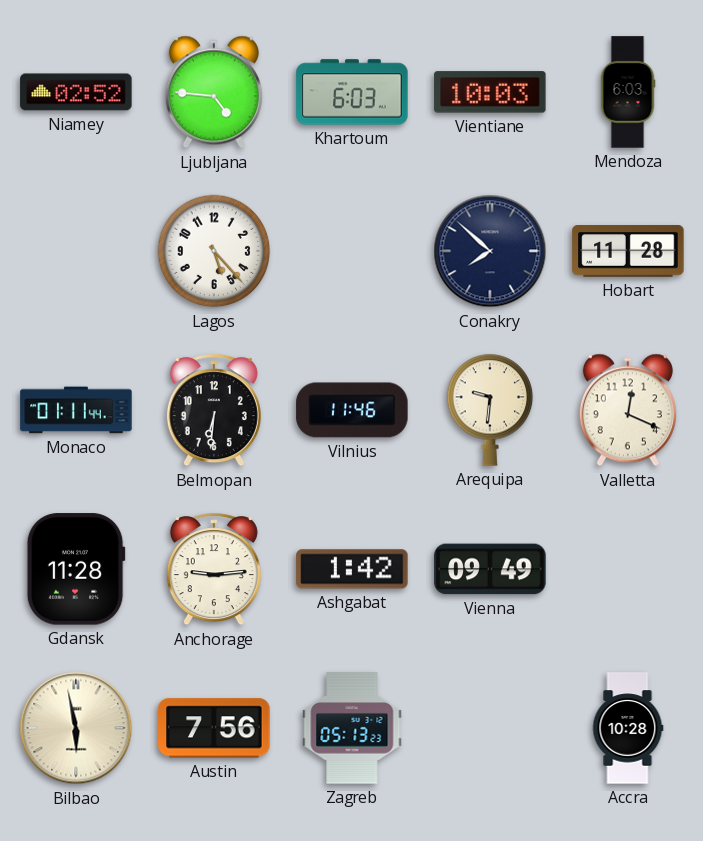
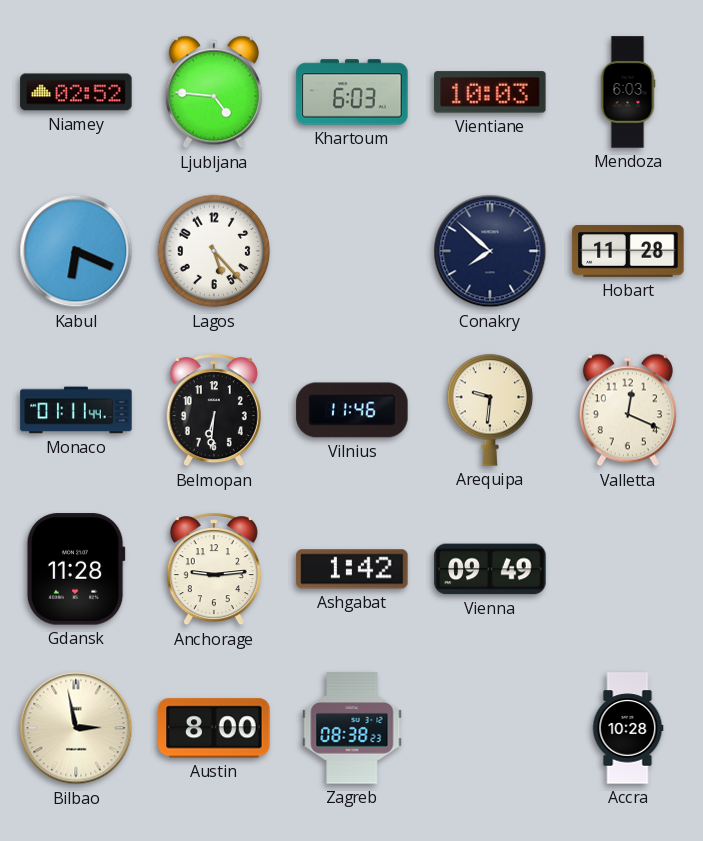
Kabul: none -> 6:19 (76, 251)
Bilbao: 5:58 -> 2:58 (76, 728)
Austin: 7:56 -> 8:00 (214, 728)
Zagreb: 05:13 -> 08:38 (352, 728)
